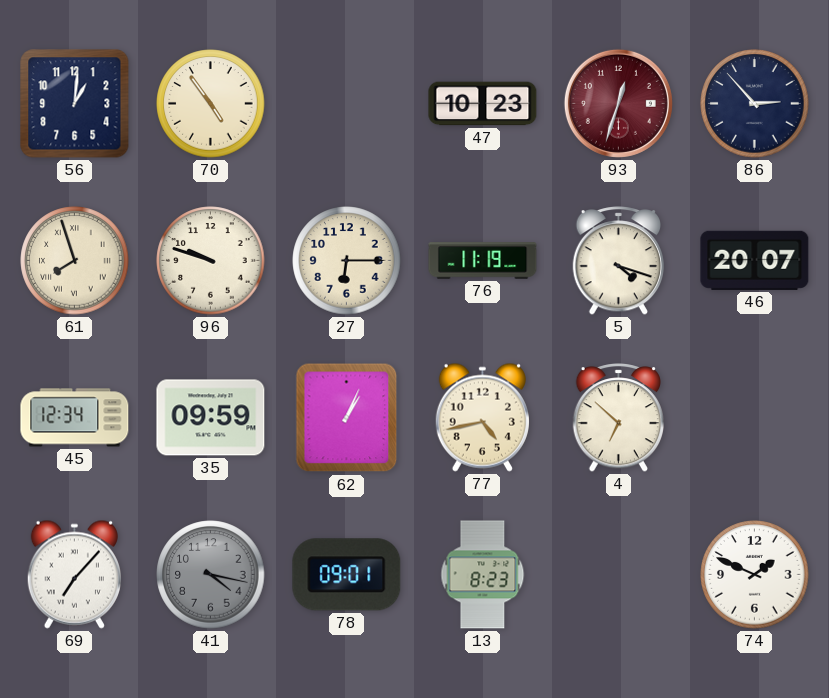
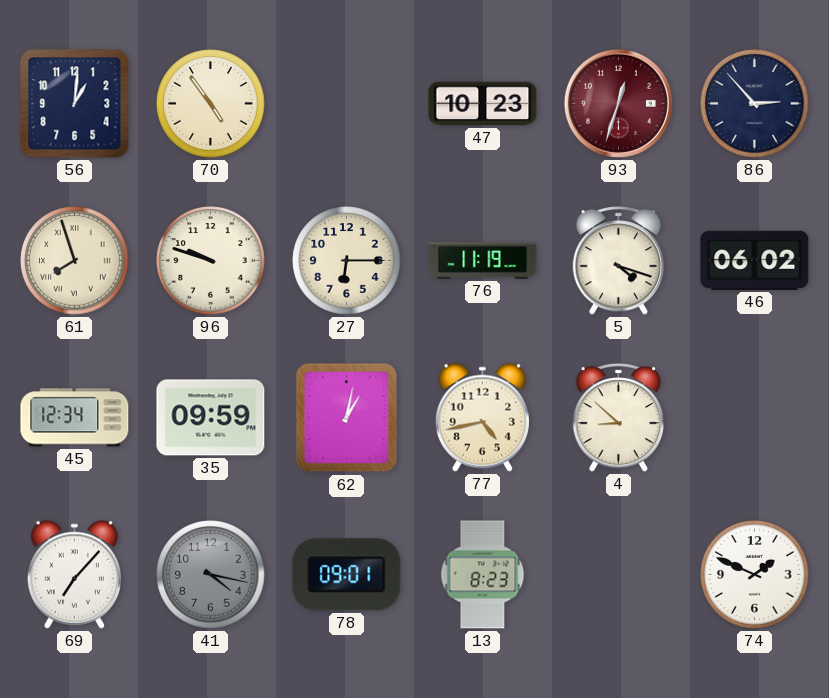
46: 20:07 -> 06:02 (755, 260)
62: 1:04 -> 1:02 (347, 418)
4: 6:52 -> 8:52 (619, 418)
